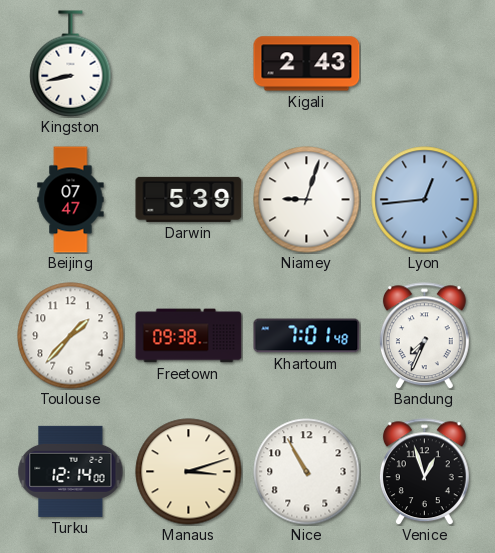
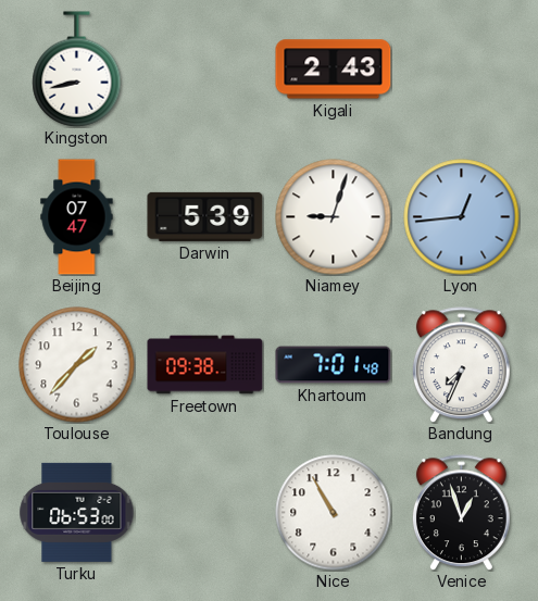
Turku: 12:14 -> 06:53 (77, 512)
Manaus: 3:12 -> none (189, 472)
